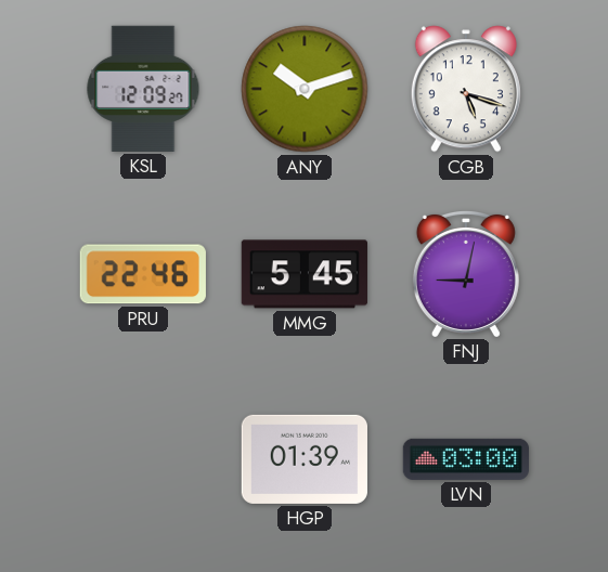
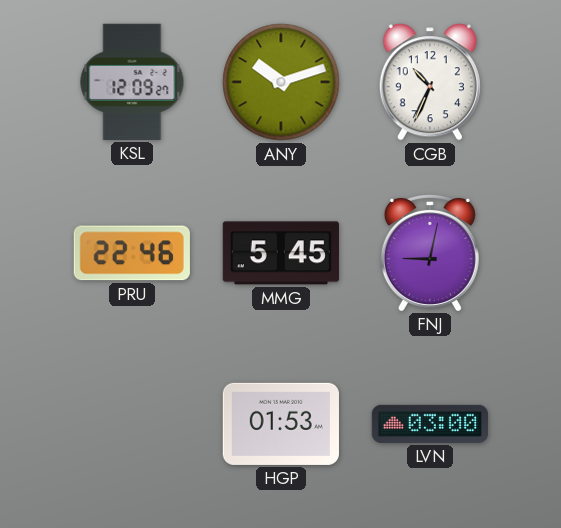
CGB: 5:18 -> 10:34 (430, 82)
HGP: 01:39 -> 01:53 (281, 424)
